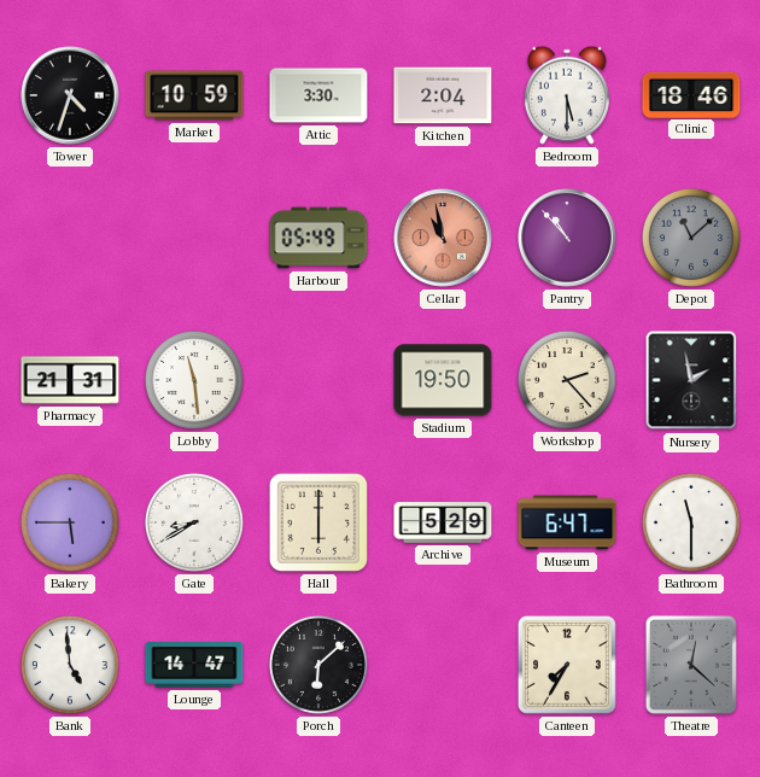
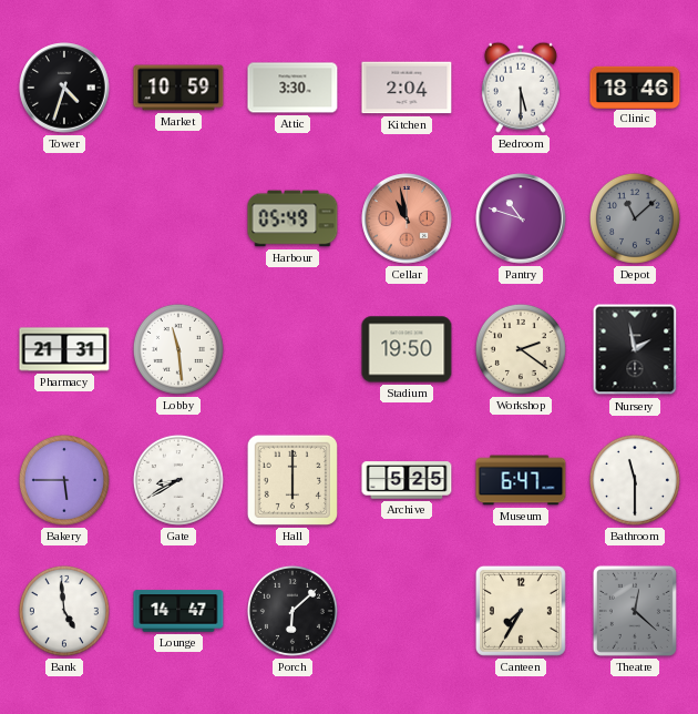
Pantry: 10:53 -> 10:48 (521, 218)
Workshop: 2:23 -> 2:21 (521, 349)
Archive: 5:29 -> 5:25 (407, 480)
